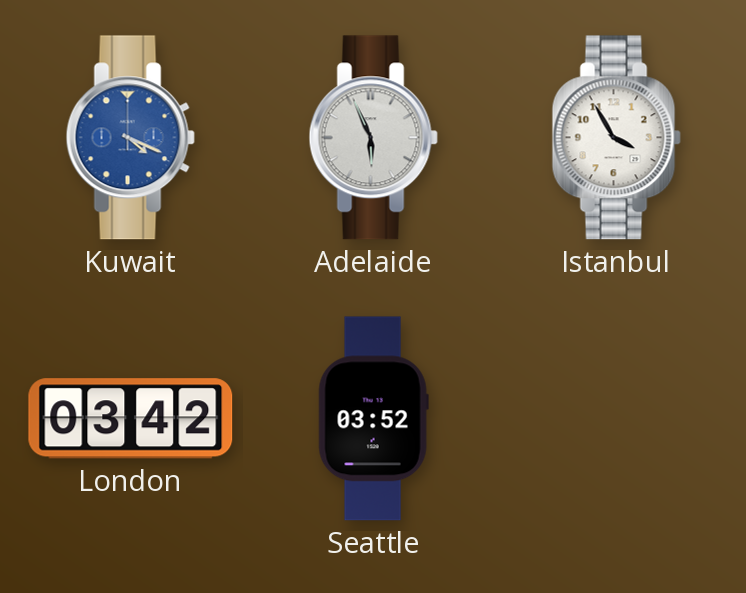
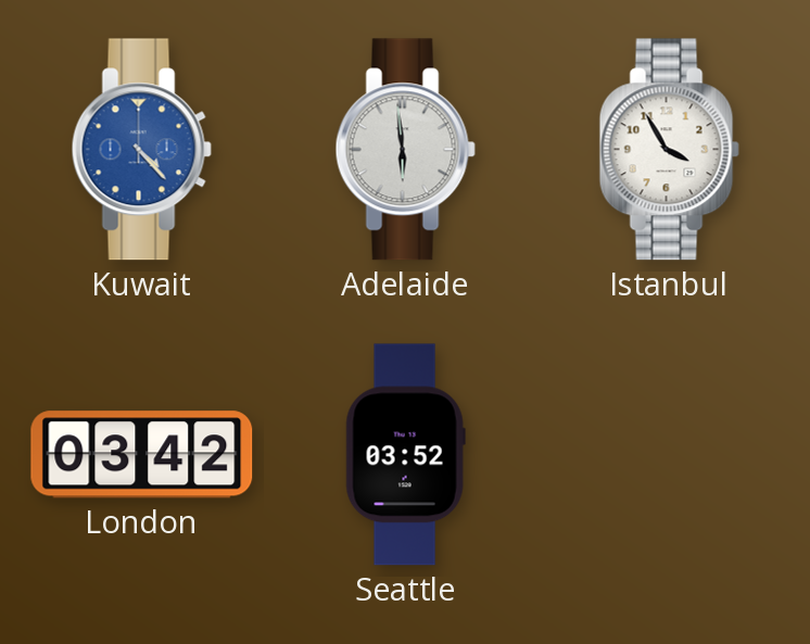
Kuwait: 4:19 -> 4:23 (141, 150)
Adelaide: 5:56 -> 5:59 (405, 150)
